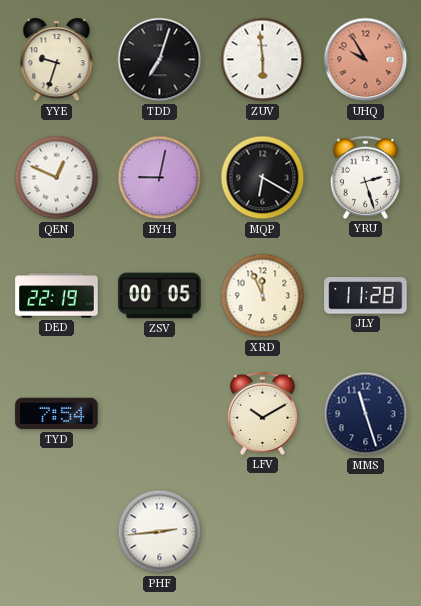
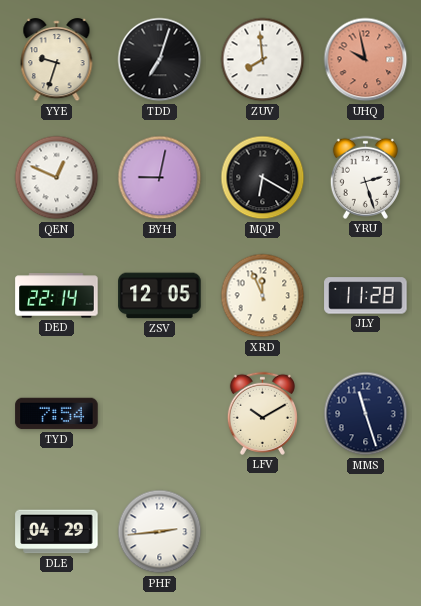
ZUV: 5:59 -> 7:59 (263, 60)
UHQ: 9:55 -> 9:58 (366, 60)
DED: 22:19 -> 22:14 (57, 296)
ZSV: 00:05 -> 12:05 (160, 296)
DLE: none -> 04:29 (57, 532)
